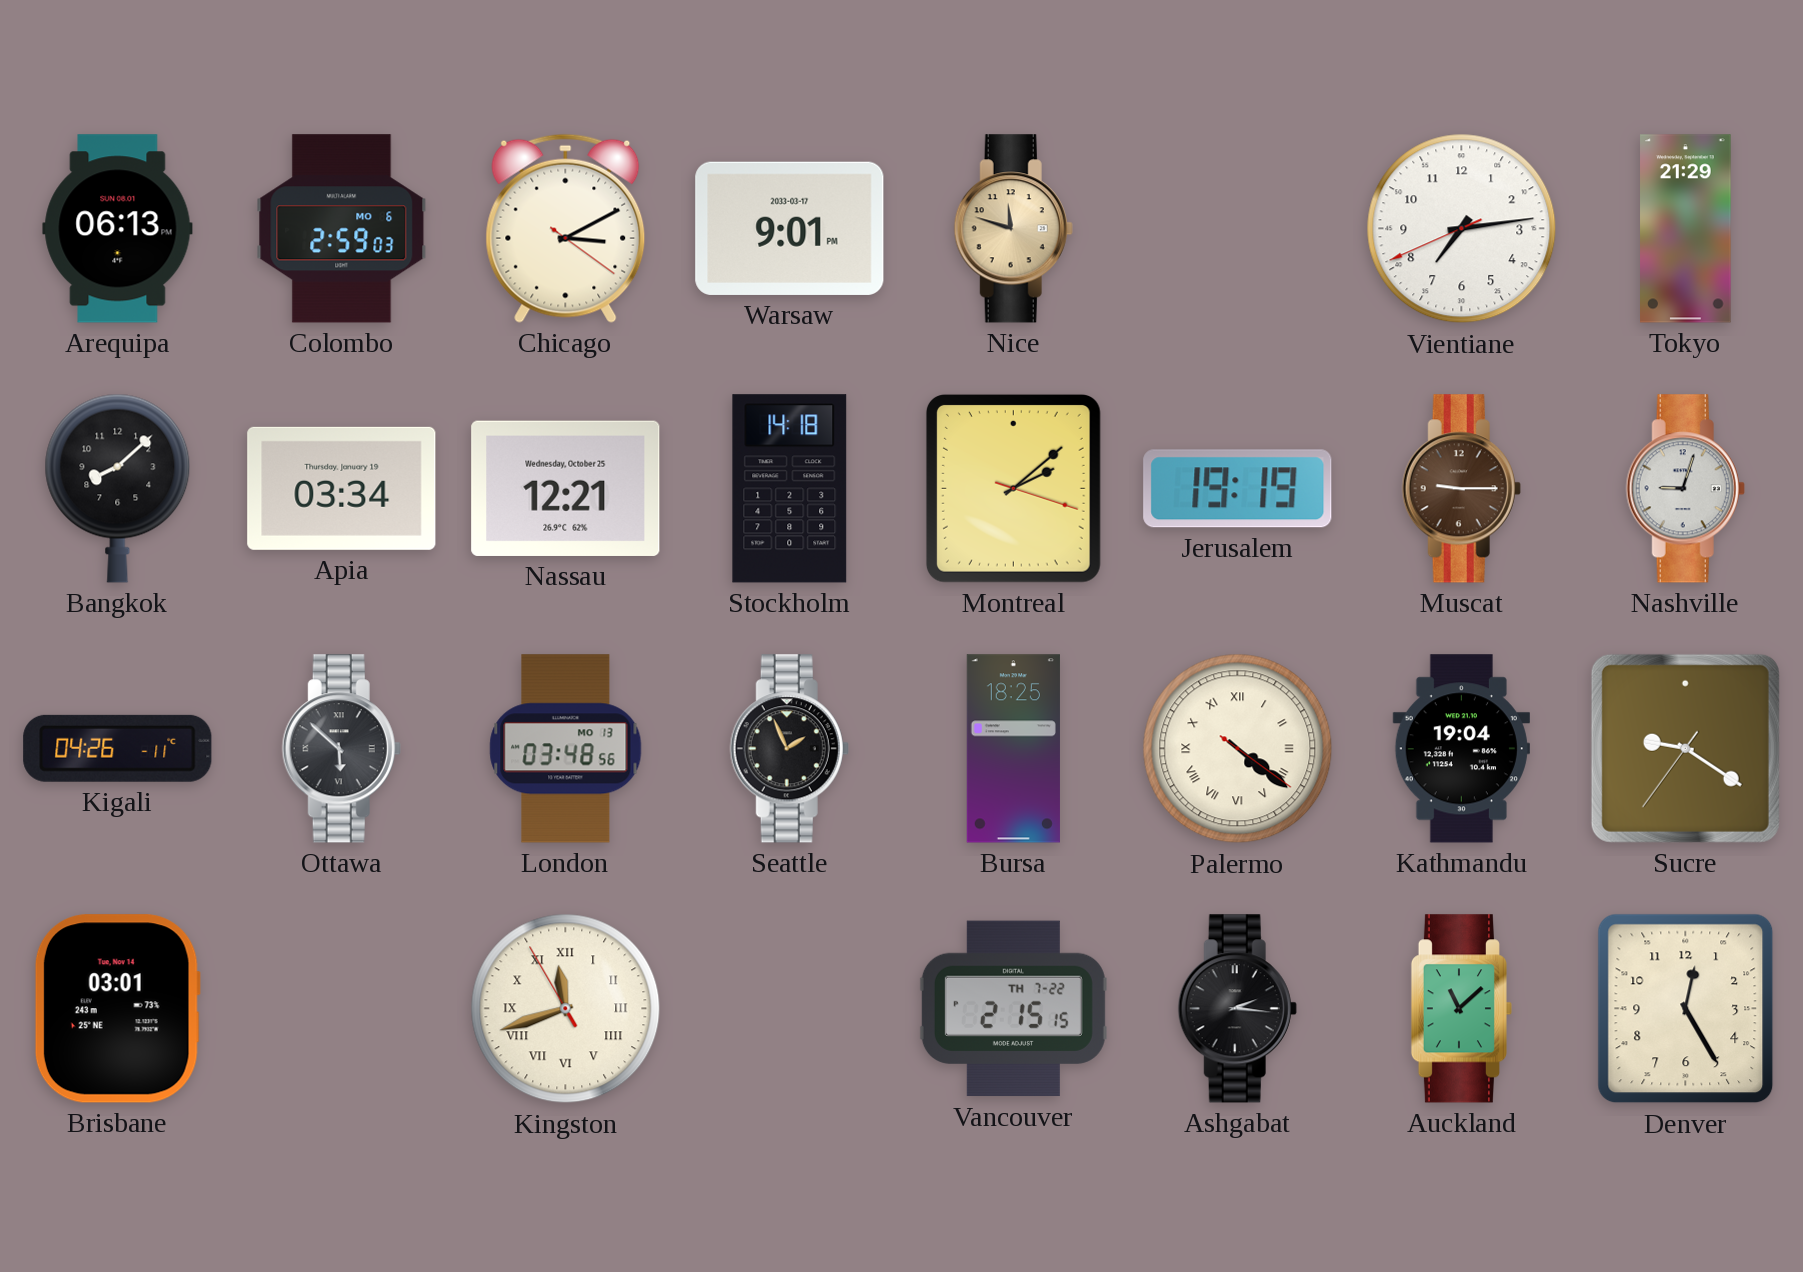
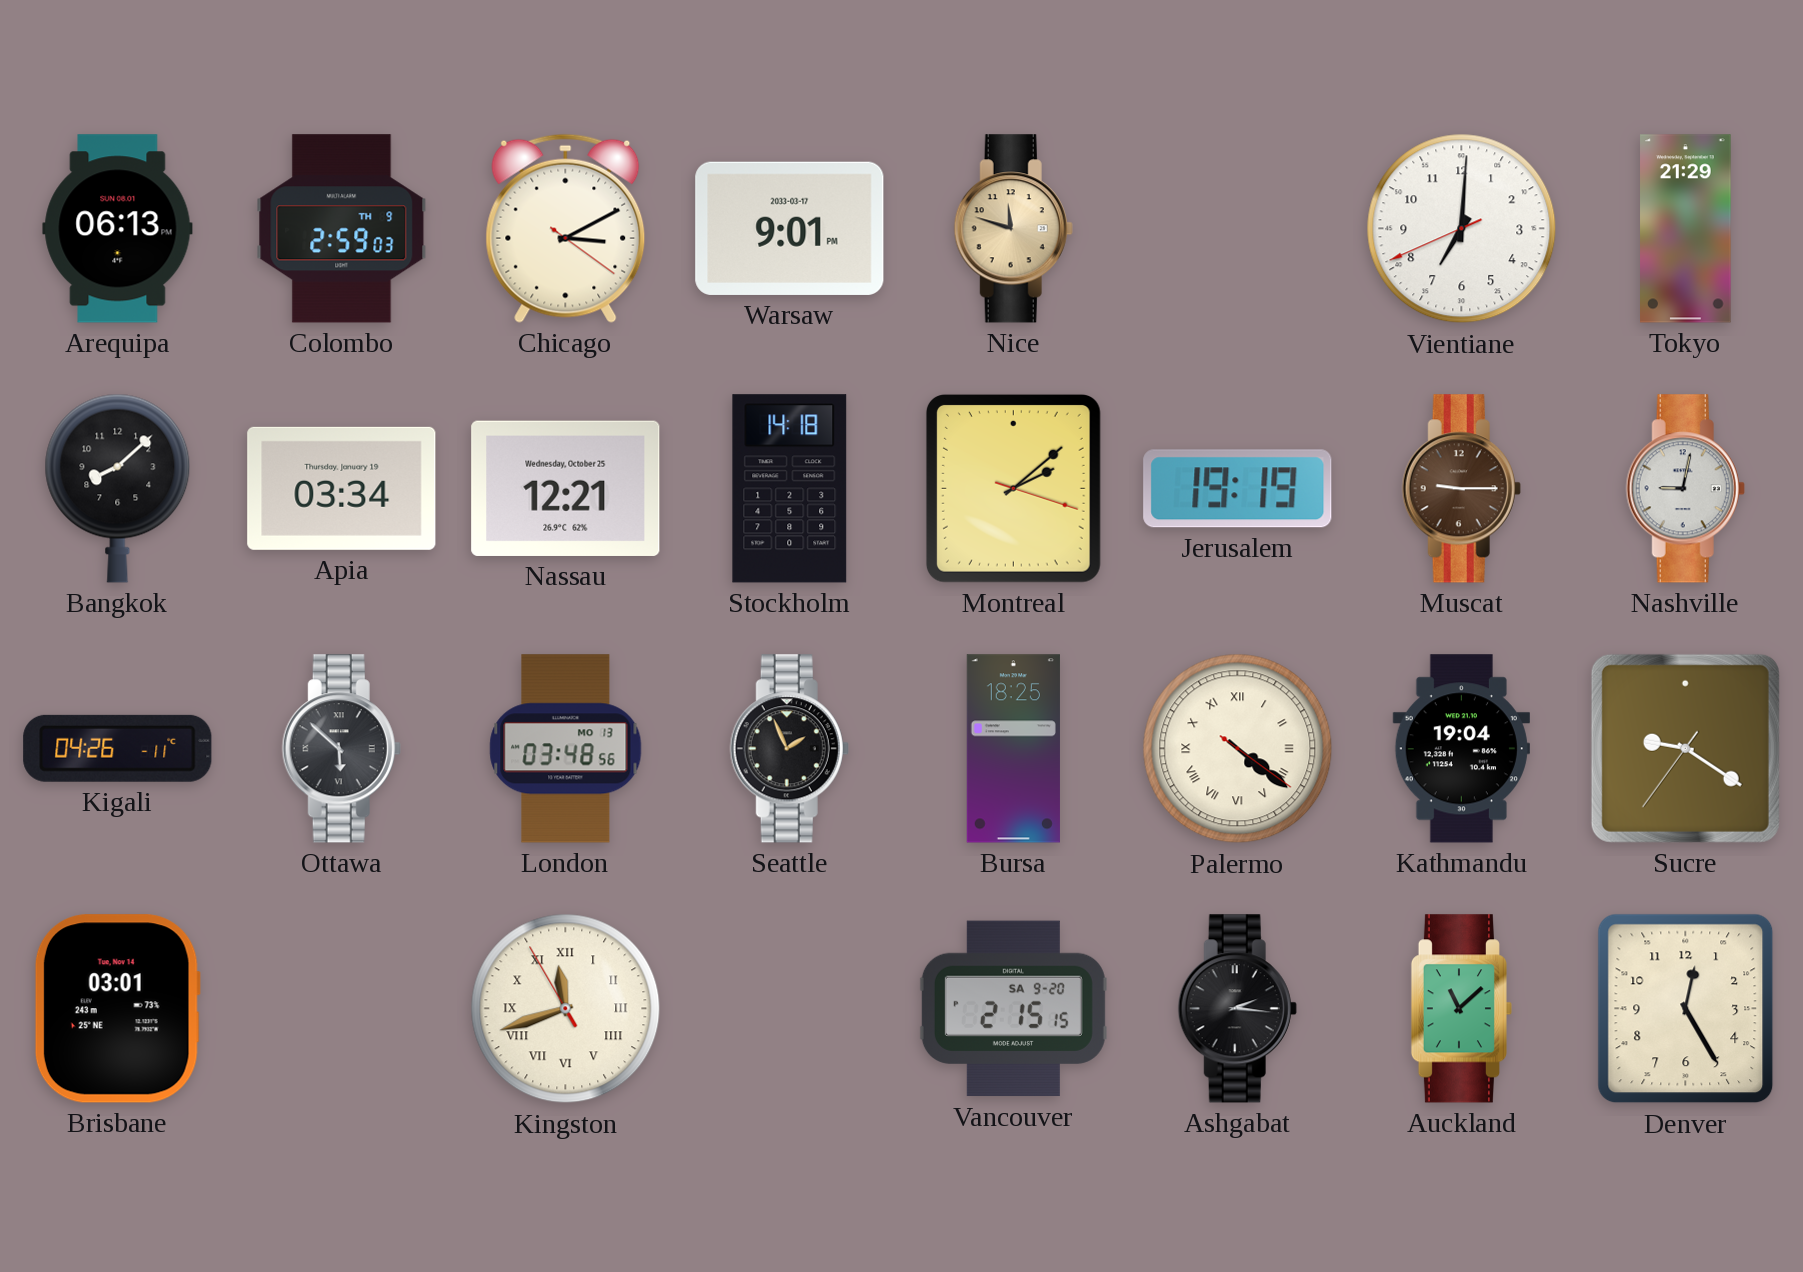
Colombo date: MO 6 -> TH 9 (342, 229)
Vientiane: 7:13 -> 7:00 (1462, 229)
Nashville: 9:03 -> 9:02 (1685, 489)
Vancouver date: TH 7-22 -> SA 9-20 (1013, 1009)
